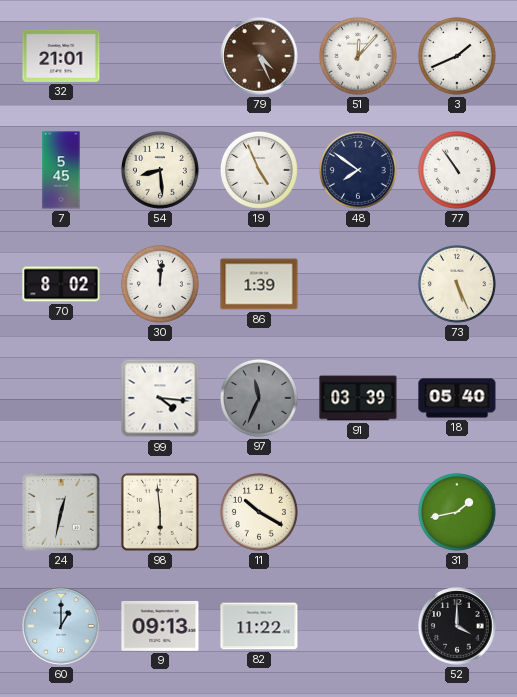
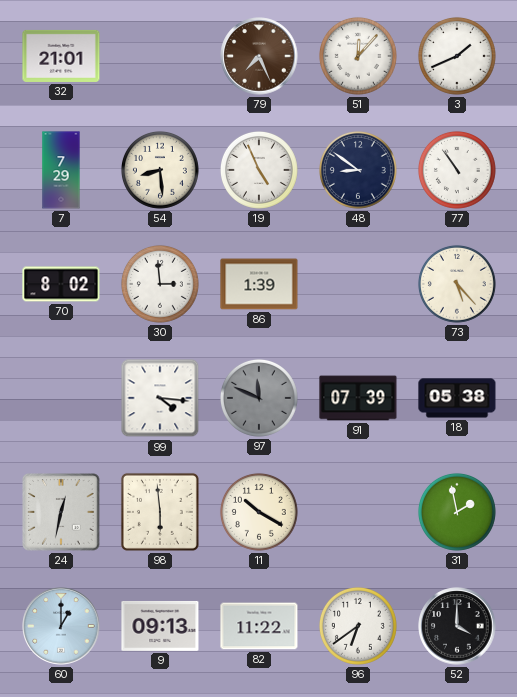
79: 4:26 -> 7:26 (259, 56)
7: 5:45 -> 7:29 (61, 170)
48: 7:51 -> 8:51 (358, 170)
30: 12:01 -> 2:59 (160, 284)
73: 5:26 -> 5:23 (457, 284)
97: 11:34 -> 11:49 (259, 398)
91: 03:39 -> 07:39 (358, 398)
18: 05:40 -> 05:38 (457, 398)
31: 1:43 -> 1:58 (457, 512)
96: none -> 6:39 (358, 626)
